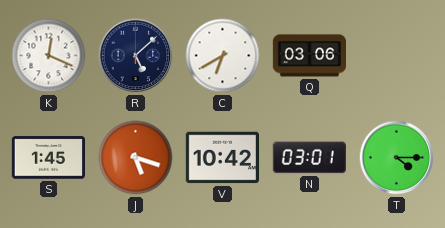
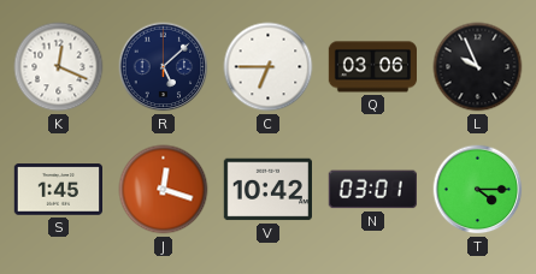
C: 6:40 -> 6:45 (269, 67)
L: none -> 9:56 (478, 67)
J: 5:18 -> 12:18 (164, 190)
